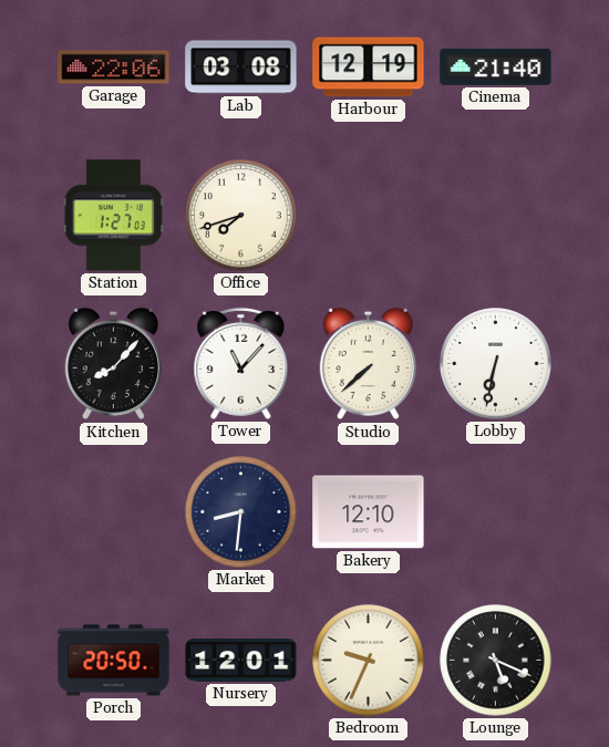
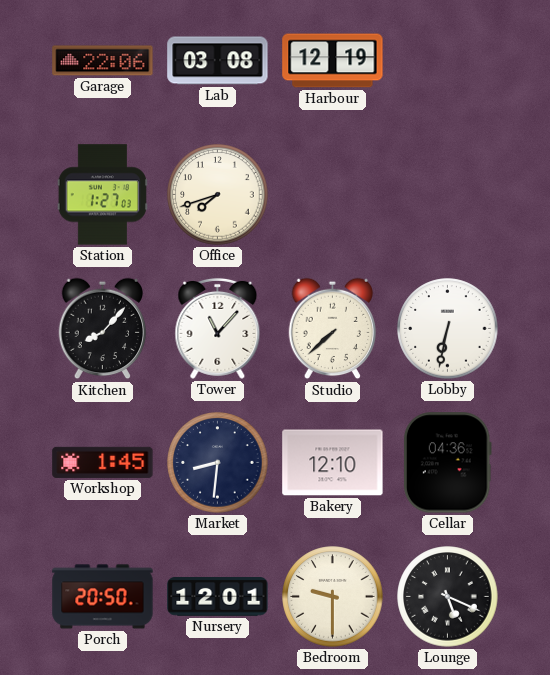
Cinema: 21:40 -> none (496, 66)
Workshop: none -> 1:45 (103, 462)
Cellar: none -> 04:36 (447, 463)
Bedroom: 9:34 -> 9:30 (333, 597)
